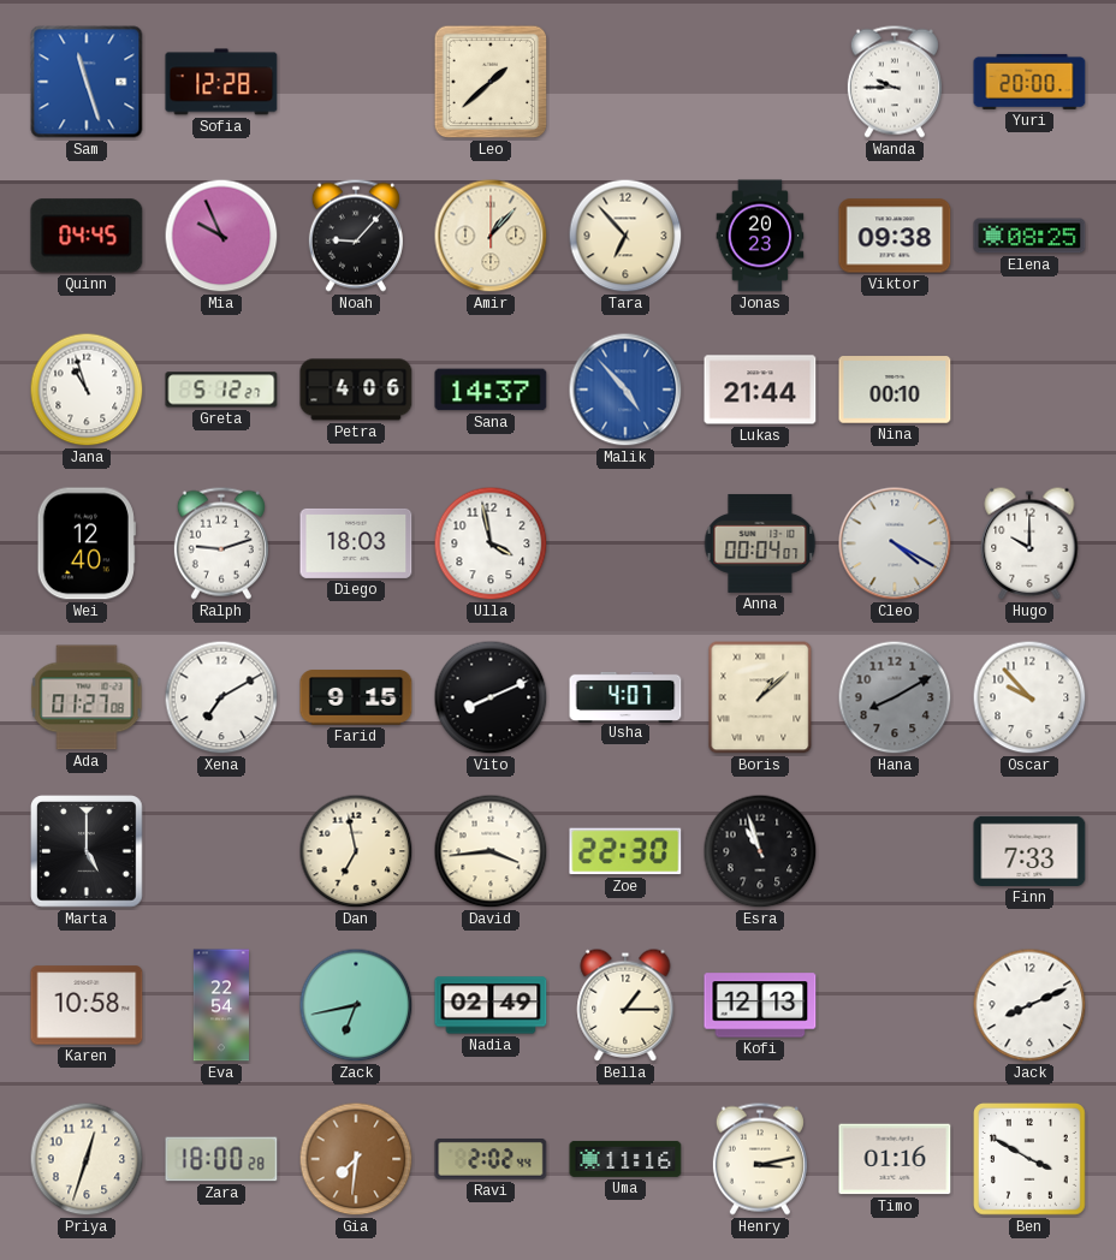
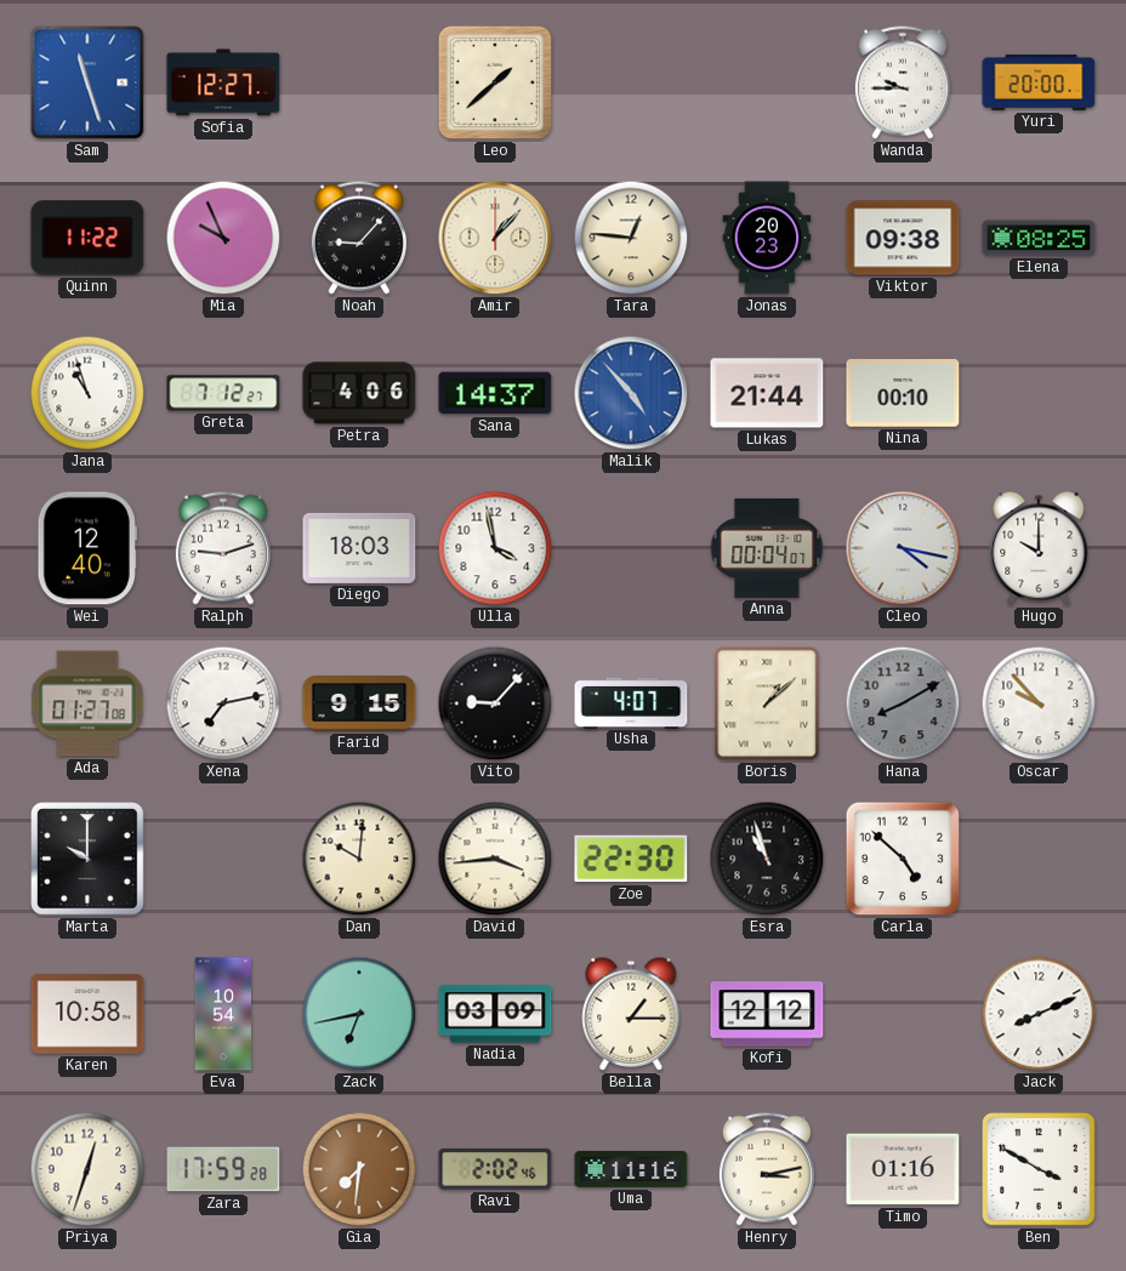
Sofia: 12:28 -> 12:27 (223, 82)
Quinn: 04:45 -> 11:22 (87, 238)
Tara: 6:53 -> 12:46 (631, 238)
Greta: 5:12 -> 7:12 (223, 393)
Cleo: 4:20 -> 4:17 (903, 548)
Xena: 7:10 -> 7:13 (223, 703)
Vito: 8:11 -> 9:07 (495, 703)
Marta: 5:00 -> 10:00 (89, 860)
Dan: 6:58 -> 10:01 (359, 859)
Carla: none -> 4:52 (903, 859)
Finn: 7:33 -> none (1029, 851)
Eva: 22:54 -> 10:54 (222, 1014)
Nadia: 02:49 -> 03:09 (495, 1014)
Kofi: 12:13 -> 12:12 (767, 1014)
Zara: 18:00 -> 17:59 (223, 1169)
Ravi: 2:02:44 -> 2:02:46 (495, 1169)
